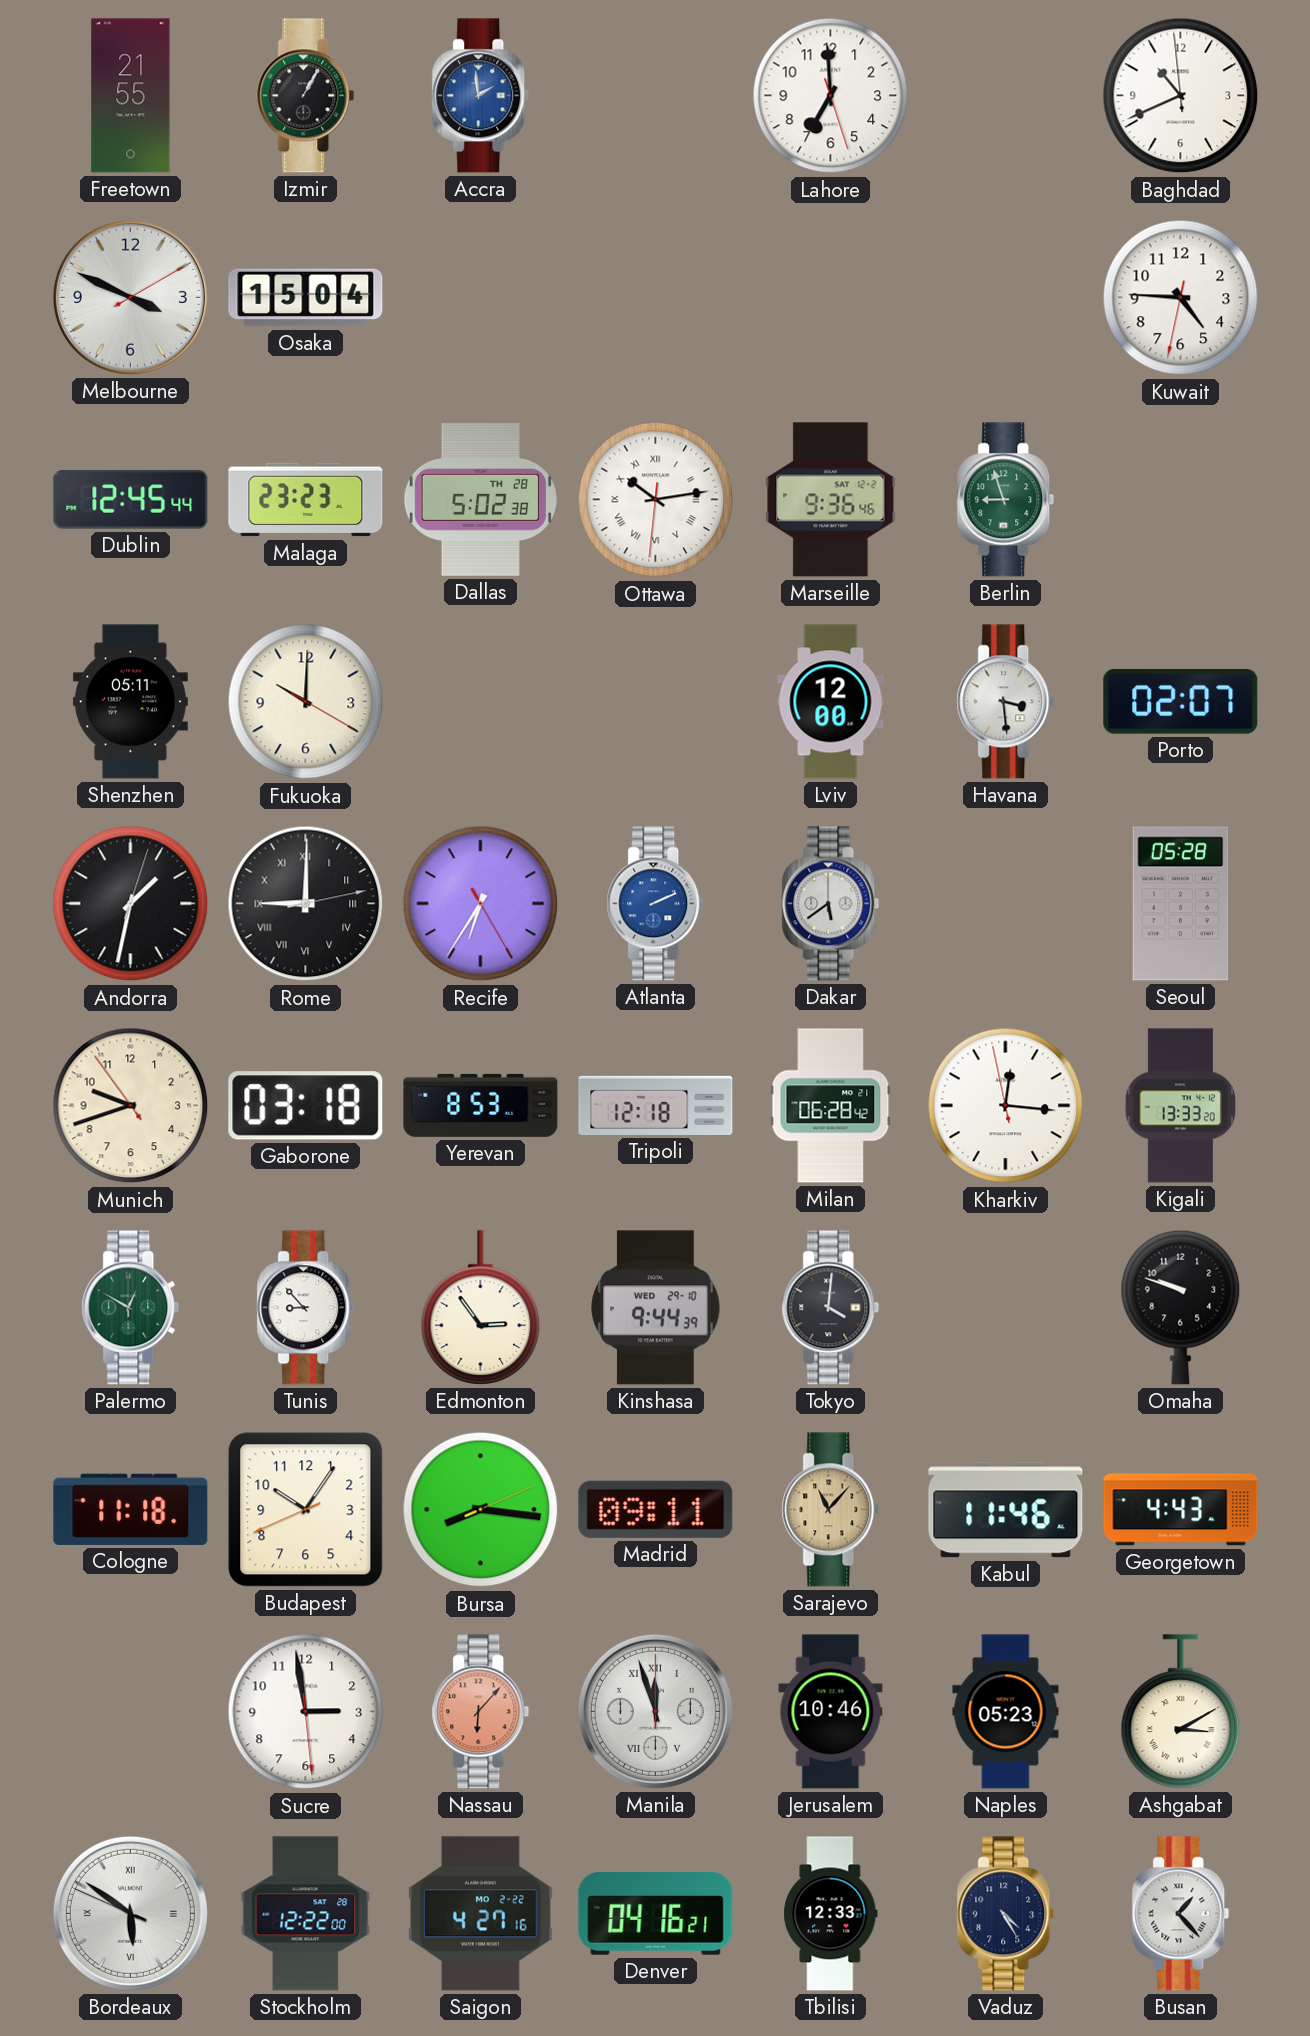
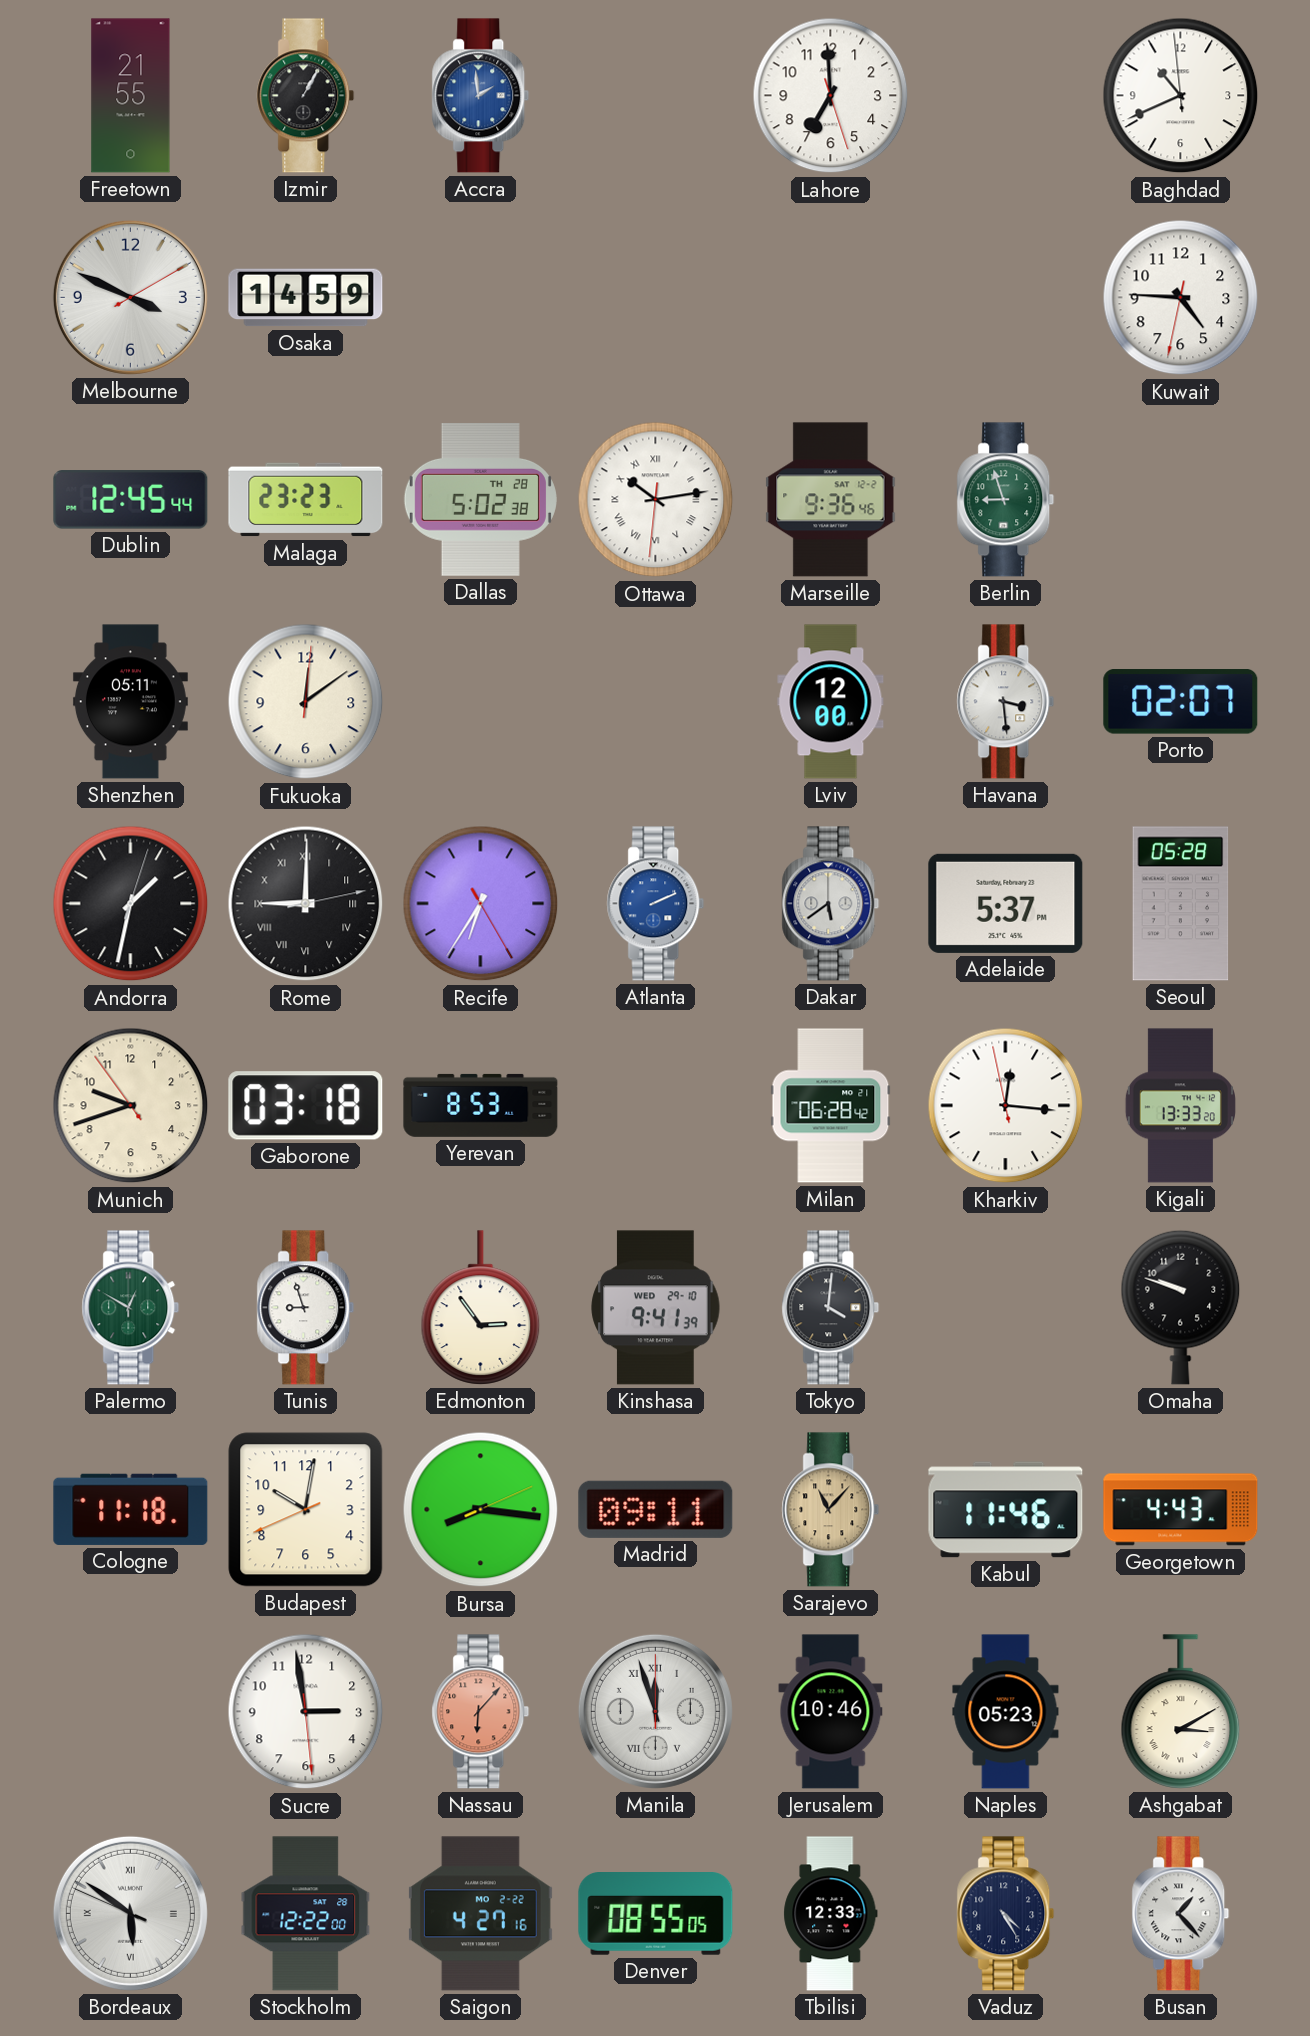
Osaka: 15:04 -> 14:59 (306, 298)
Fukuoka: 10:00 -> 12:09 (306, 702)
Adelaide: none -> 5:37 (1006, 903)
Tripoli: 12:18 -> none (656, 1105)
Tunis: 8:53 -> 8:57 (306, 1308)
Kinshasa: 9:44 -> 9:41 (656, 1308)
Budapest: 10:05 -> 10:01 (306, 1510)
Denver: 04:16 -> 08:55 (656, 1914)
